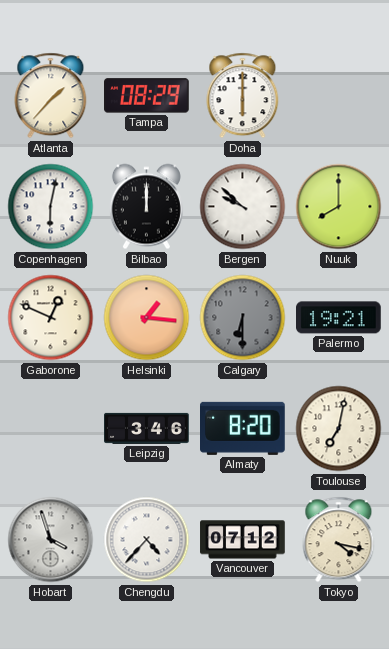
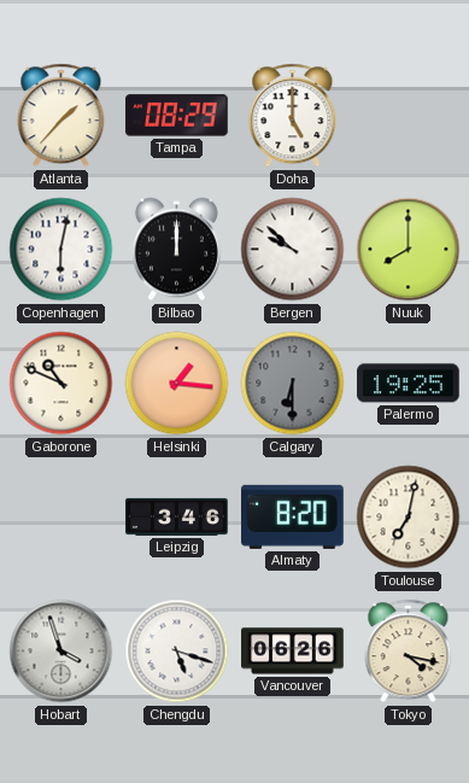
Doha: 6:00 -> 5:00 (293, 116)
Gaborone: 12:49 -> 10:49 (61, 384)
Palermo: 19:21 -> 19:25 (409, 384)
Chengdu: 4:37 -> 5:18 (177, 651)
Vancouver: 07:12 -> 06:26 (293, 651)
